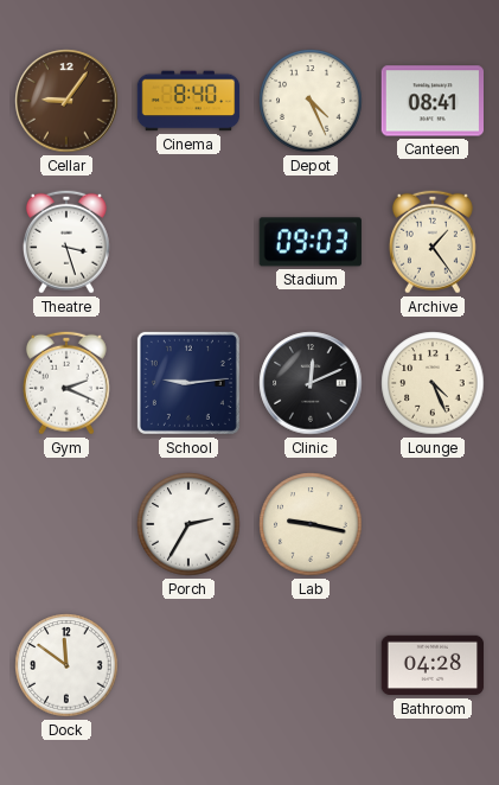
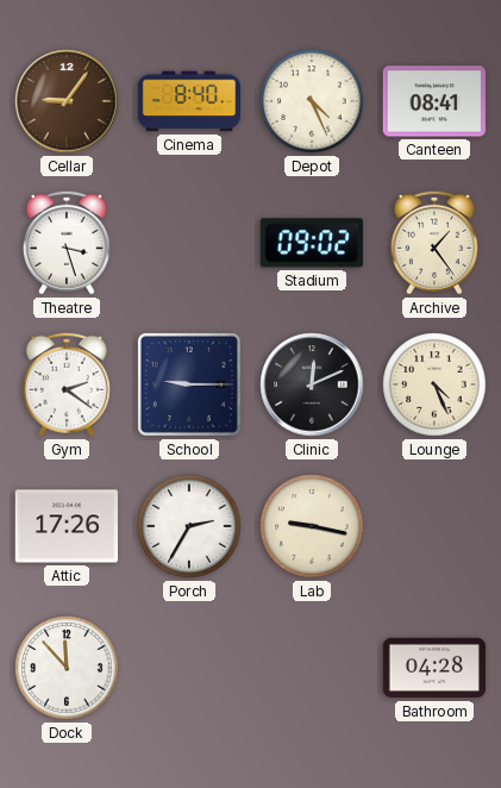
Stadium: 09:03 -> 09:02 (312, 243)
Gym: 2:19 -> 2:21 (67, 384)
School: 9:14 -> 9:15 (189, 384)
Attic: none -> 17:26 (67, 526)
Dock: 11:51 -> 11:53 (67, 668)
